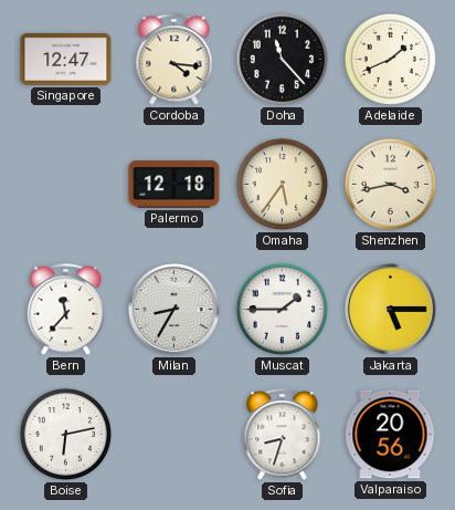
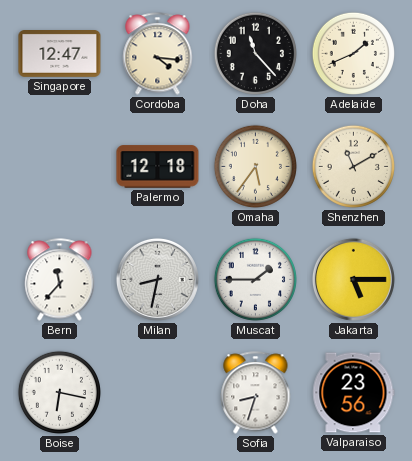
Shenzhen: 3:43 -> 11:10 (353, 166)
Milan: 8:35 -> 8:32 (157, 279)
Boise: 6:13 -> 6:17 (59, 392)
Valparaiso: 20:56 -> 23:56 (354, 393)
